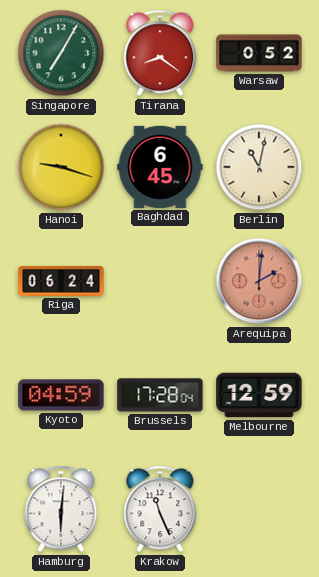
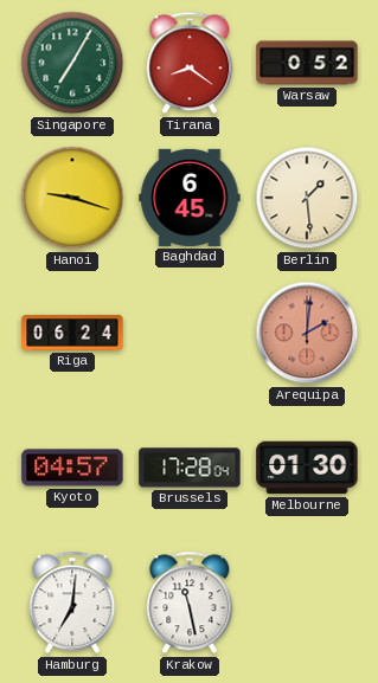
Berlin: 11:02 -> 1:29 (307, 198)
Kyoto: 04:59 -> 04:57 (72, 468)
Melbourne: 12:59 -> 01:30 (307, 468)
Hamburg: 6:01 -> 7:01 (72, 603)
Krakow: 11:26 -> 11:28 (190, 603)
